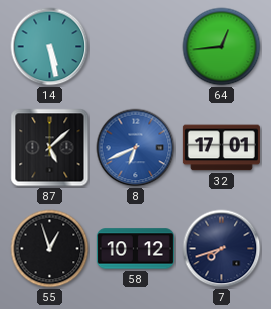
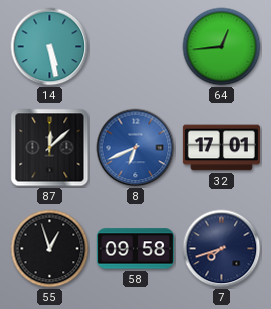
87: 5:08 -> 12:08 (50, 148)
58: 10:12 -> 09:58 (135, 249)
